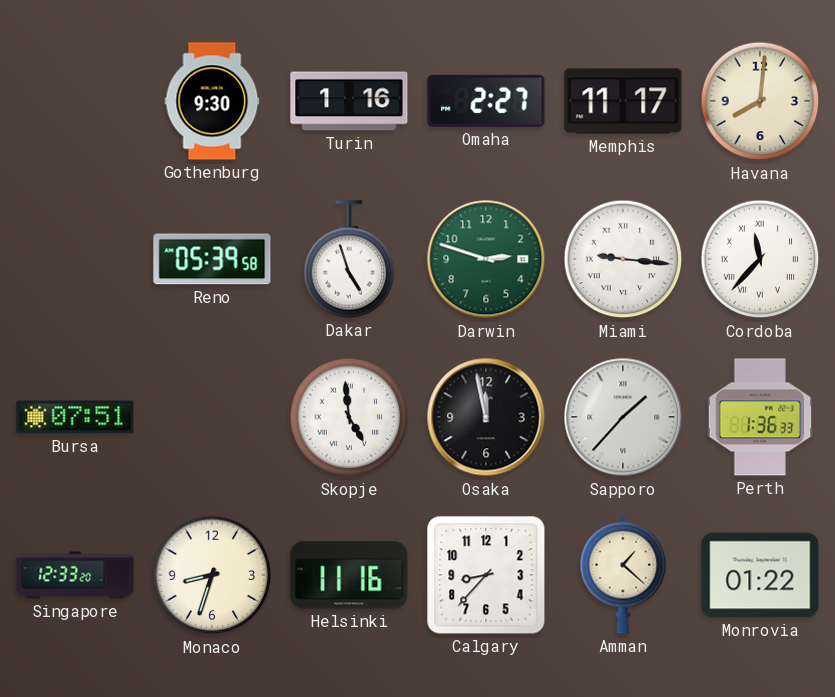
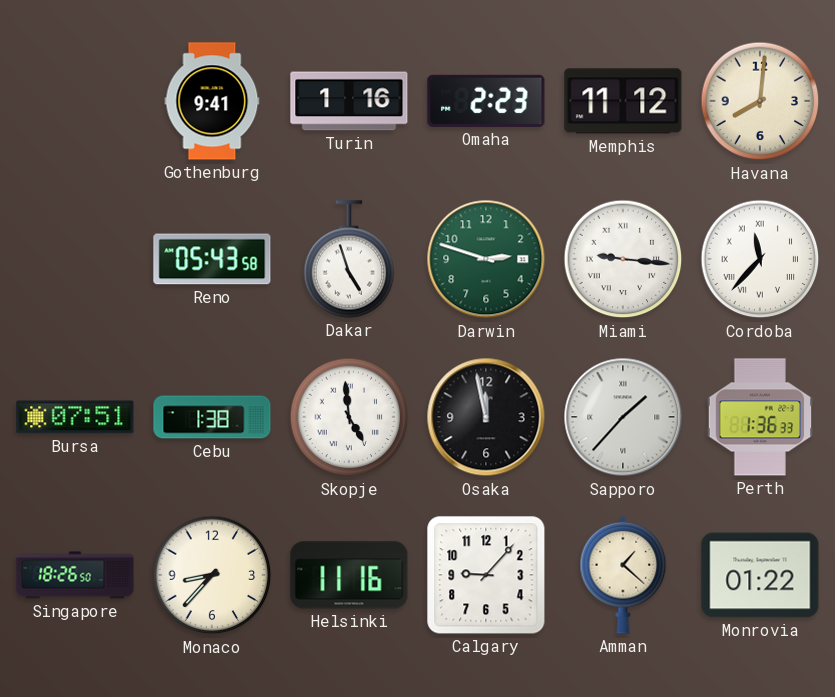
Gothenburg: 9:30 -> 9:41 (212, 101)
Omaha: 2:27 -> 2:23 (486, 101)
Memphis: 11:17 -> 11:12 (623, 101)
Reno: 05:39 -> 05:43 (212, 259)
Cebu: none -> 1:38 (212, 417)
Singapore: 12:33 -> 18:26 (75, 575)
Monaco: 8:33 -> 8:37 (212, 575)
Calgary: 8:37 -> 9:07 (486, 575)
